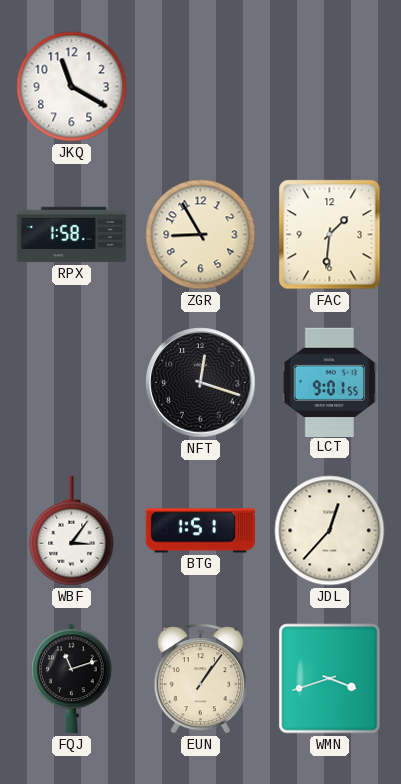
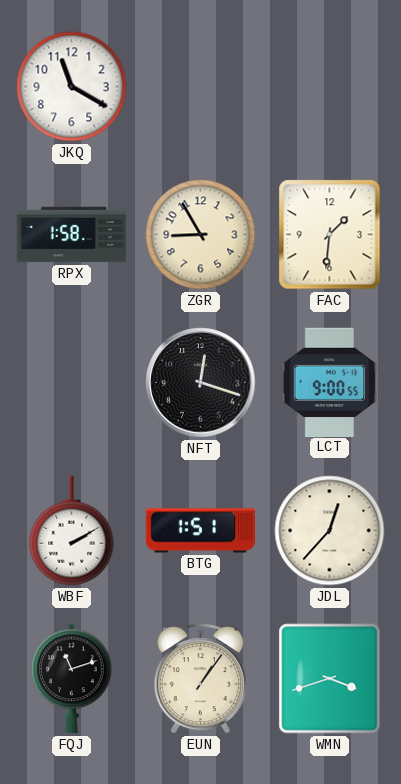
LCT: 9:01 -> 9:00 (330, 382)
WBF: 3:06 -> 2:10 (72, 531)
